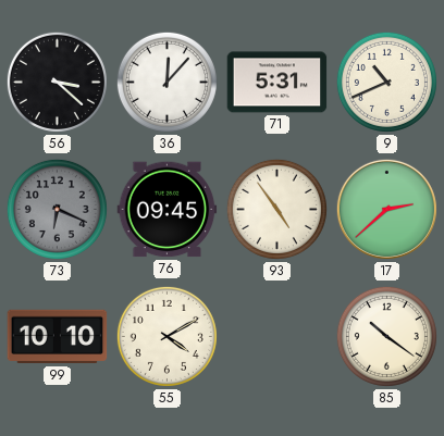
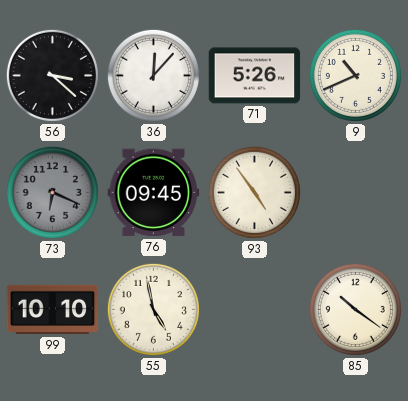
71: 5:31 -> 5:26 (255, 76)
17: 2:38 -> none (386, 209)
55: 4:10 -> 4:58 (153, 309)
